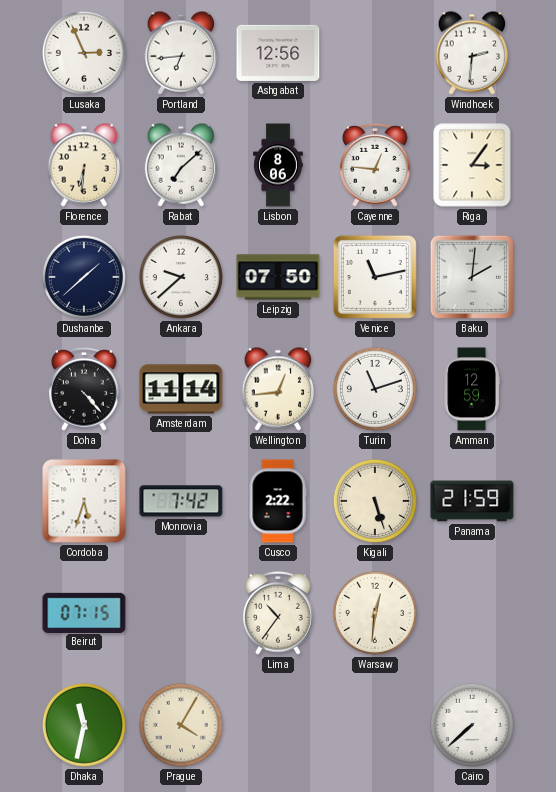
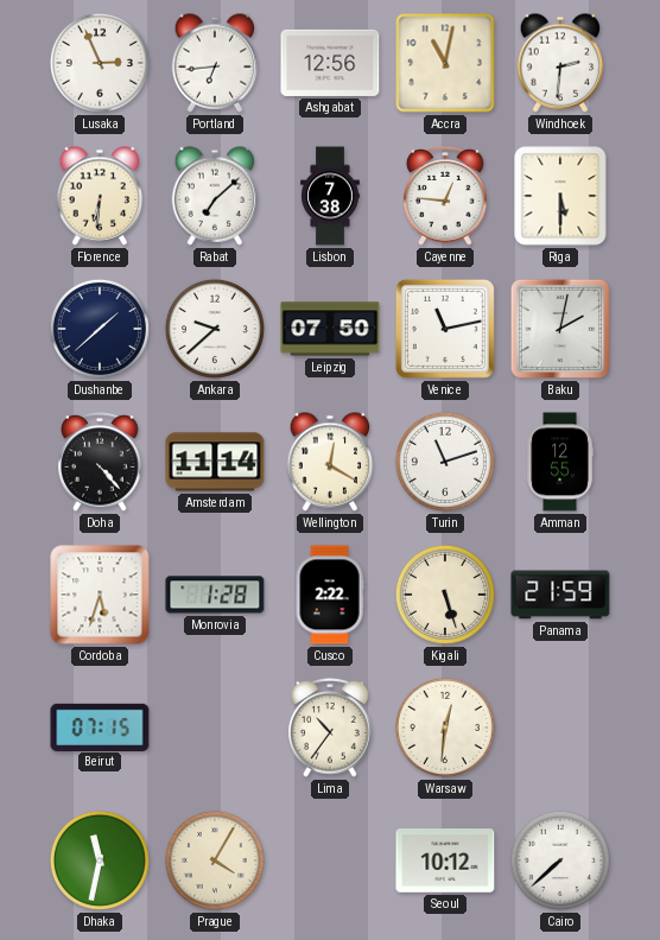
Accra: none -> 11:02 (445, 63)
Lisbon: 8:06 -> 7:38 (330, 196)
Riga: 3:06 -> 5:30 (560, 196)
Baku: 2:01 -> 2:02 (560, 329)
Wellington: 12:44 -> 12:20 (330, 462)
Amman: 12:59 -> 12:55 (560, 462)
Monrovia: 7:42 -> 1:28 (215, 595)
Seoul: none -> 10:12 (445, 860)
